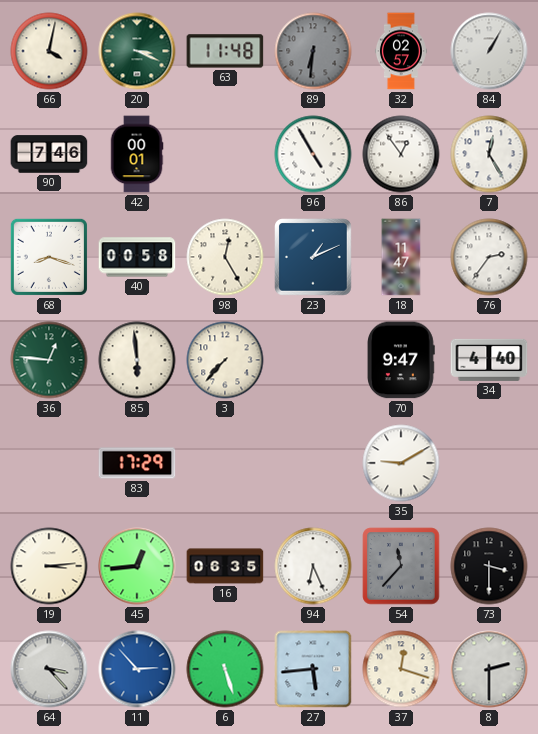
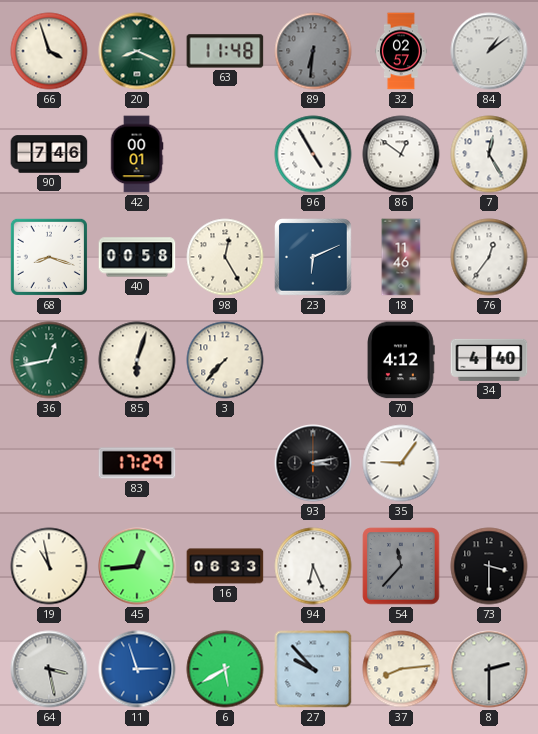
66: 4:02 -> 3:57 (49, 51)
20: 3:19 -> 8:19 (137, 51)
84: 1:05 -> 1:09 (489, 51)
86: 12:54 -> 12:51 (401, 154)
23: 1:11 -> 6:11 (313, 257)
18: 11:47 -> 11:46 (401, 257)
76: 2:36 -> 12:36 (489, 257)
36: 12:46 -> 12:43 (49, 360)
85: 5:59 -> 6:03 (137, 360)
70: 9:47 -> 4:12 (401, 360)
93: none -> 3:13 (313, 463)
35: 9:10 -> 9:06 (401, 463)
19: 3:14 -> 10:58 (49, 566)
16: 06:35 -> 06:33 (225, 566)
64: 3:23 -> 3:28 (49, 669)
11: 2:53 -> 2:57 (137, 669)
6: 5:27 -> 5:40 (225, 669)
27: 5:44 -> 9:53 (313, 669)
37: 12:18 -> 8:14 (401, 669)
